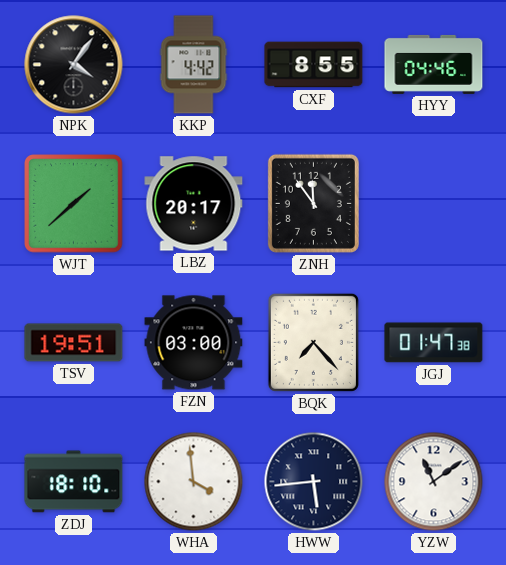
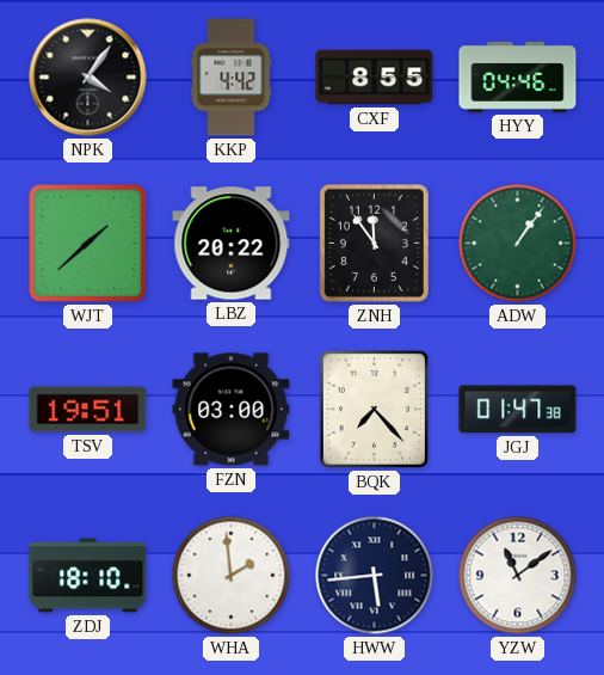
LBZ: 20:17 -> 20:22 (232, 244)
ADW: none -> 1:06 (518, 244)
WHA: 3:59 -> 1:59 (232, 576)
